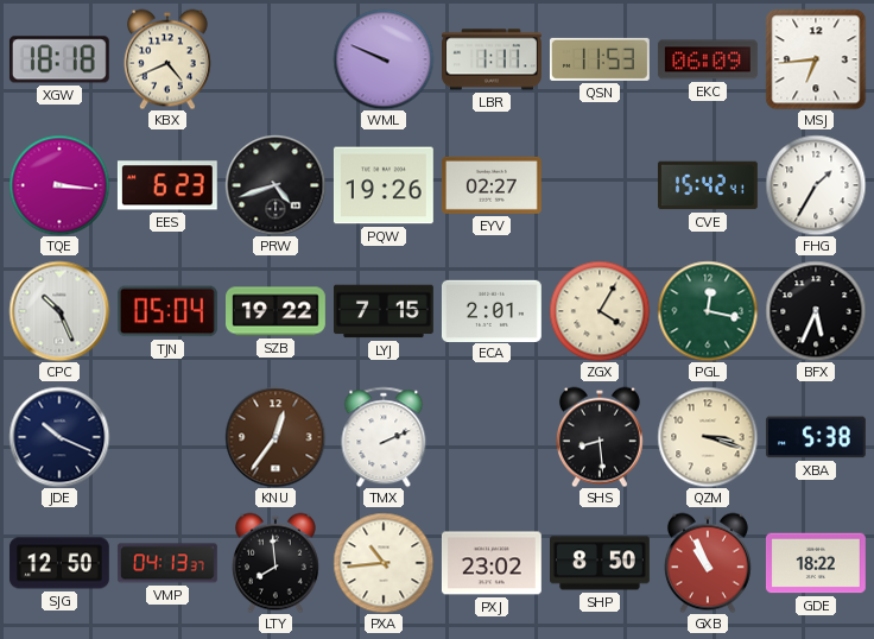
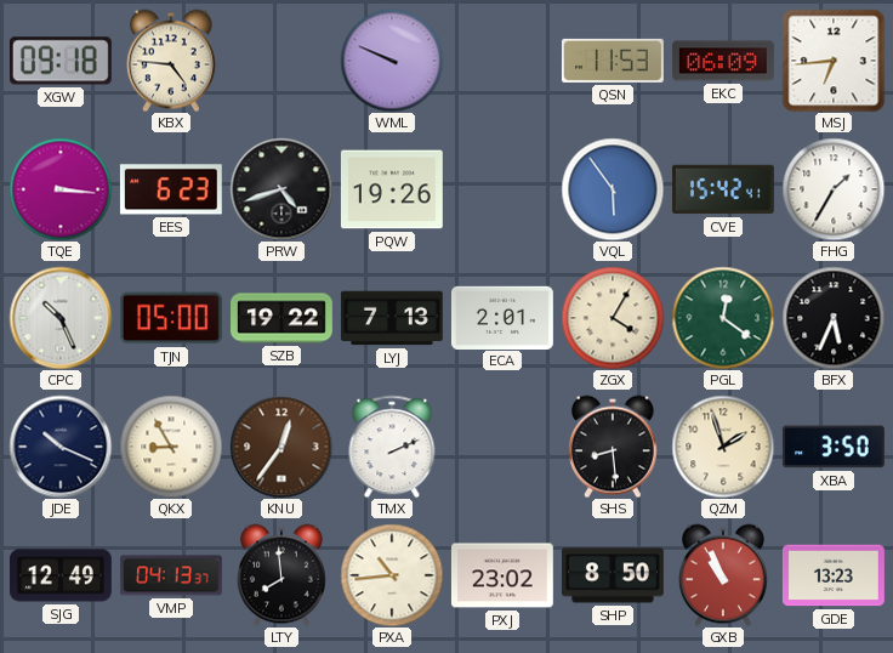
XGW: 18:18 -> 09:18 (61, 61)
KBX: 4:41 -> 4:46 (171, 61)
LBR: 1:11 -> none (493, 59)
EYV: 02:27 -> none (492, 185)
VQL: none -> 5:54 (613, 189)
TJN: 05:04 -> 05:00 (171, 318)
LYJ: 7:15 -> 7:13 (392, 318)
PGL: 12:17 -> 12:21 (723, 318)
QKX: none -> 8:55 (171, 447)
QZM: 3:18 -> 1:57 (723, 447)
XBA: 5:38 -> 3:50 (834, 447)
SJG: 12:50 -> 12:49 (61, 575)
GDE: 18:22 -> 13:23 (834, 575)
